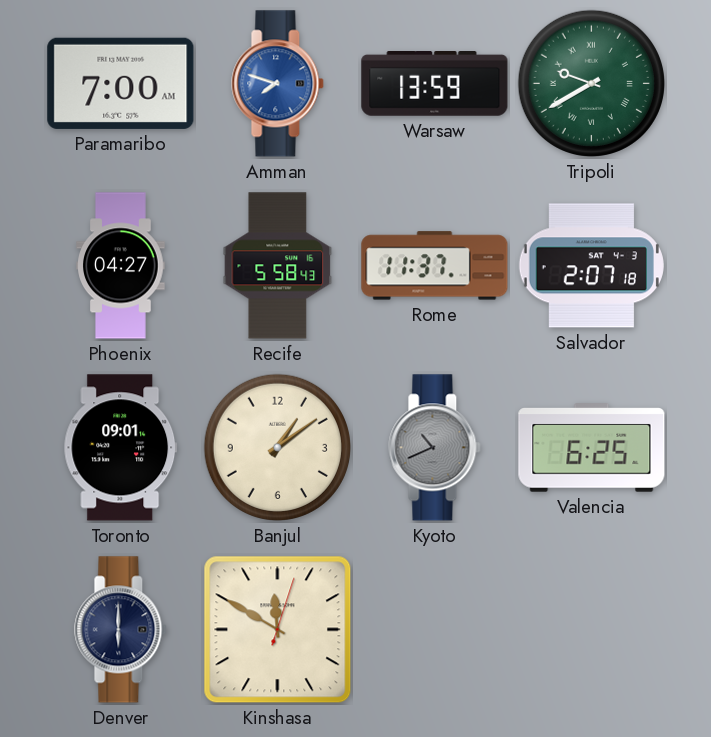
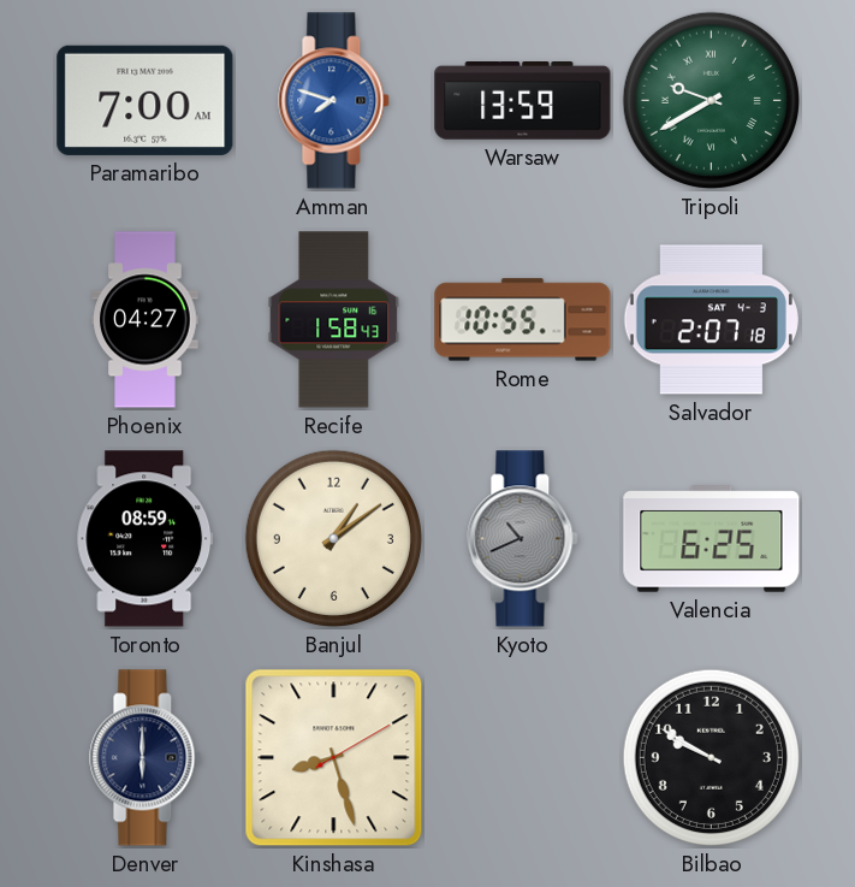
Recife: 5:58 -> 1:58 (334, 320)
Rome: 11:37 -> 10:55 (523, 320)
Toronto: 09:01 -> 08:59 (146, 539)
Kinshasa: 11:50 -> 8:27 (334, 758)
Bilbao: none -> 9:50 (711, 757)
